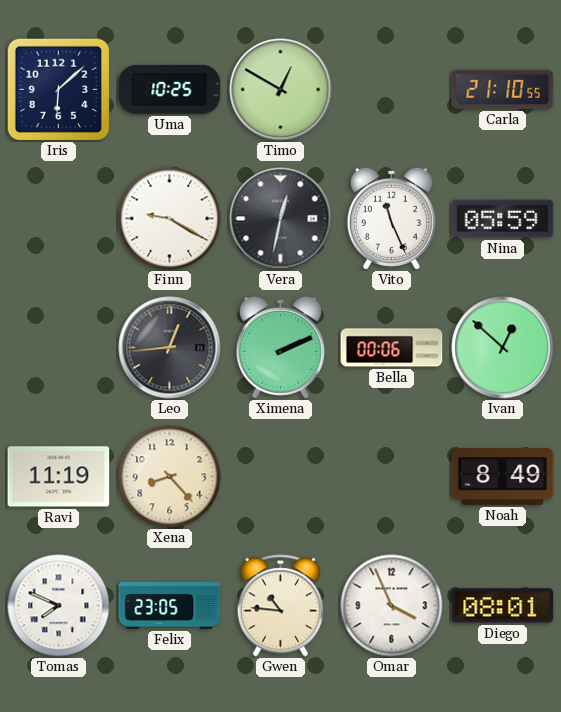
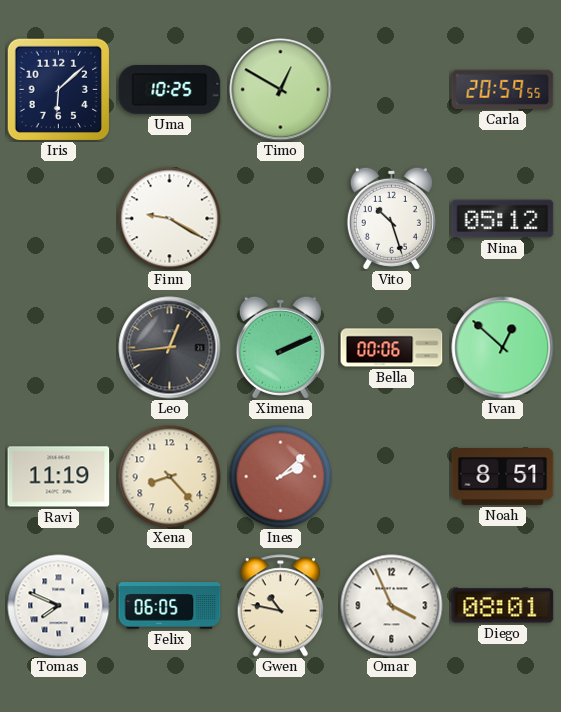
Carla: 21:10 -> 20:59 (503, 89)
Vera: 12:32 -> none (281, 219)
Vito: 11:26 -> 10:27 (391, 218)
Nina: 05:59 -> 05:12 (503, 219)
Ines: none -> 2:08 (281, 477)
Noah: 8:49 -> 8:51 (503, 477)
Felix: 23:05 -> 06:05 (170, 606)
Gwen: 10:46 -> 10:47 (281, 606)
